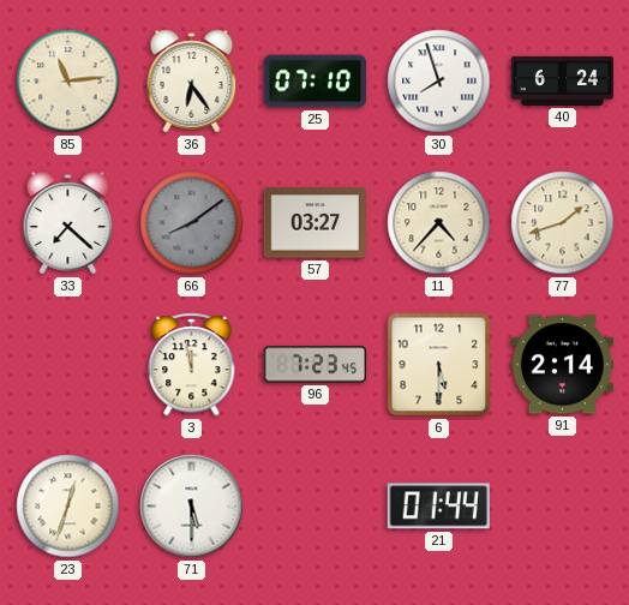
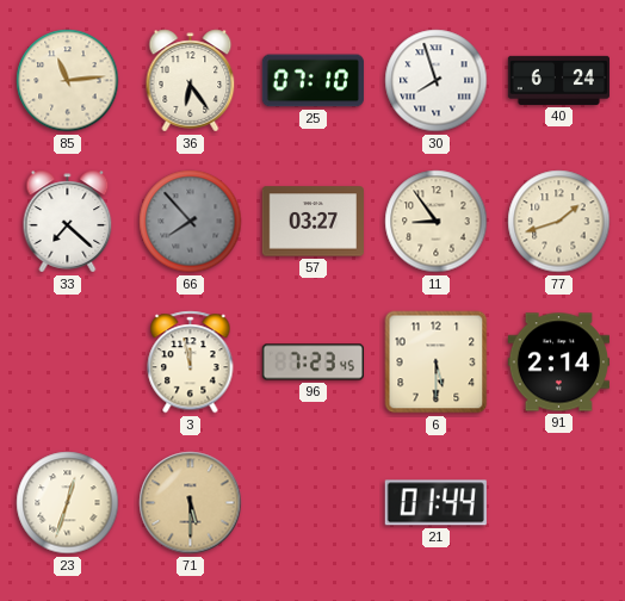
66: 8:09 -> 7:53 (191, 222)
11: 4:37 -> 8:54 (437, 222)
71 dial: white -> champagne (191, 503)
